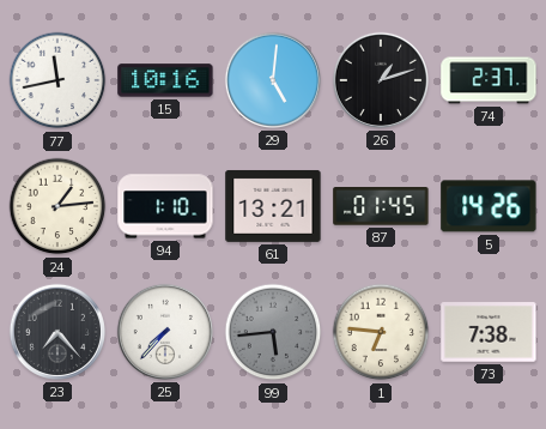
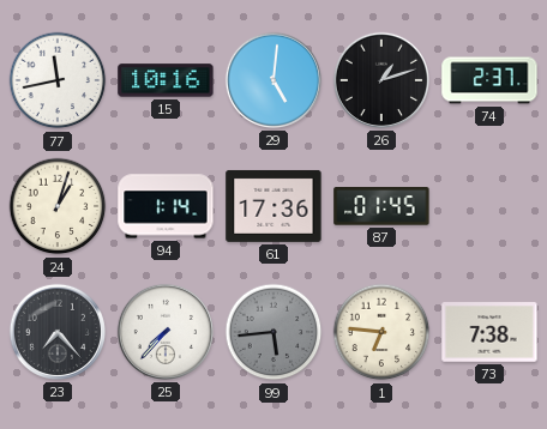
24: 1:14 -> 1:03 (58, 206)
94: 1:10 -> 1:14 (166, 206)
61: 13:21 -> 17:36 (273, 206)
5: 14:26 -> none (489, 206)
